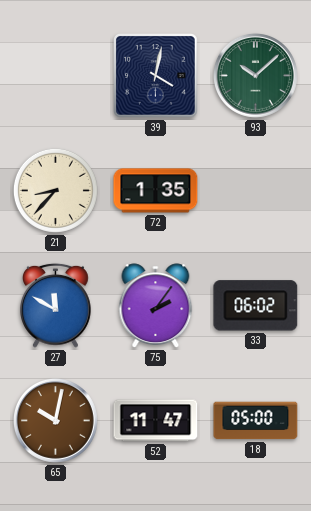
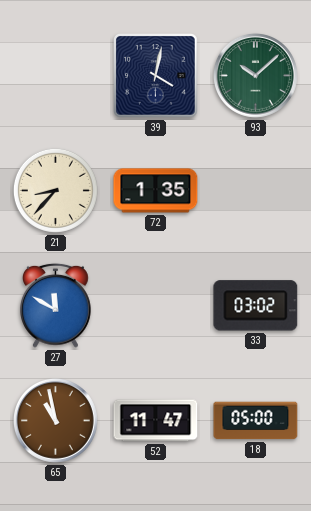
75: 2:06 -> none (156, 306)
33: 06:02 -> 03:02 (256, 306)
65: 10:02 -> 10:58 (55, 420)
